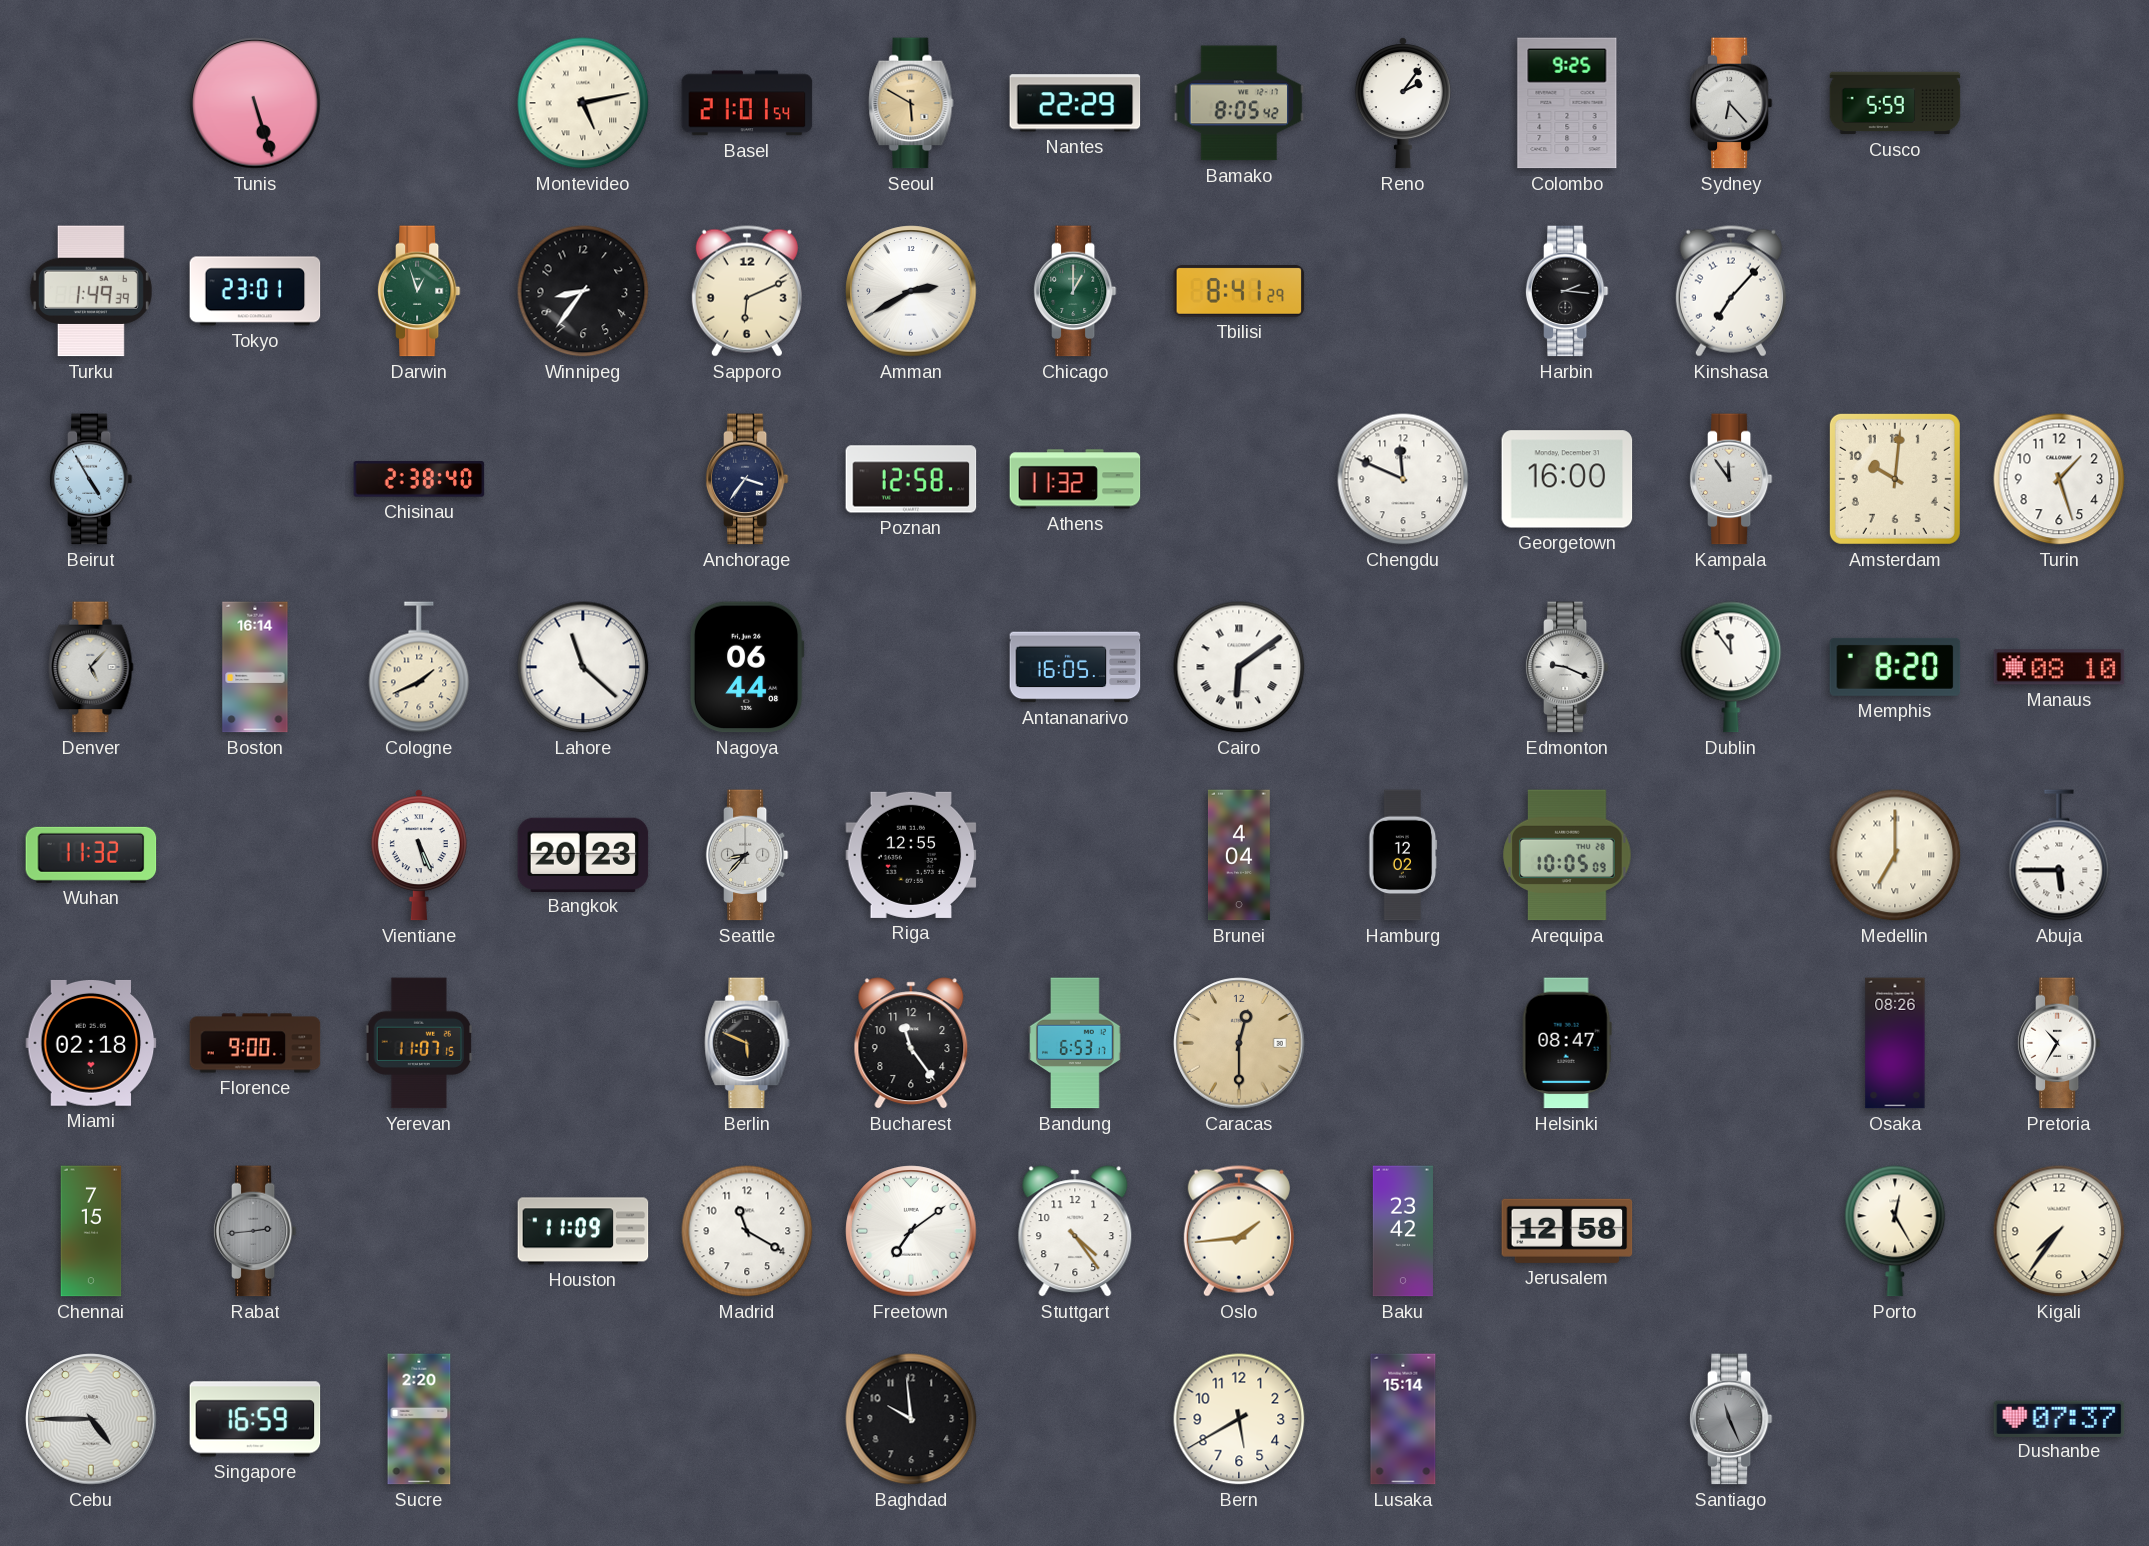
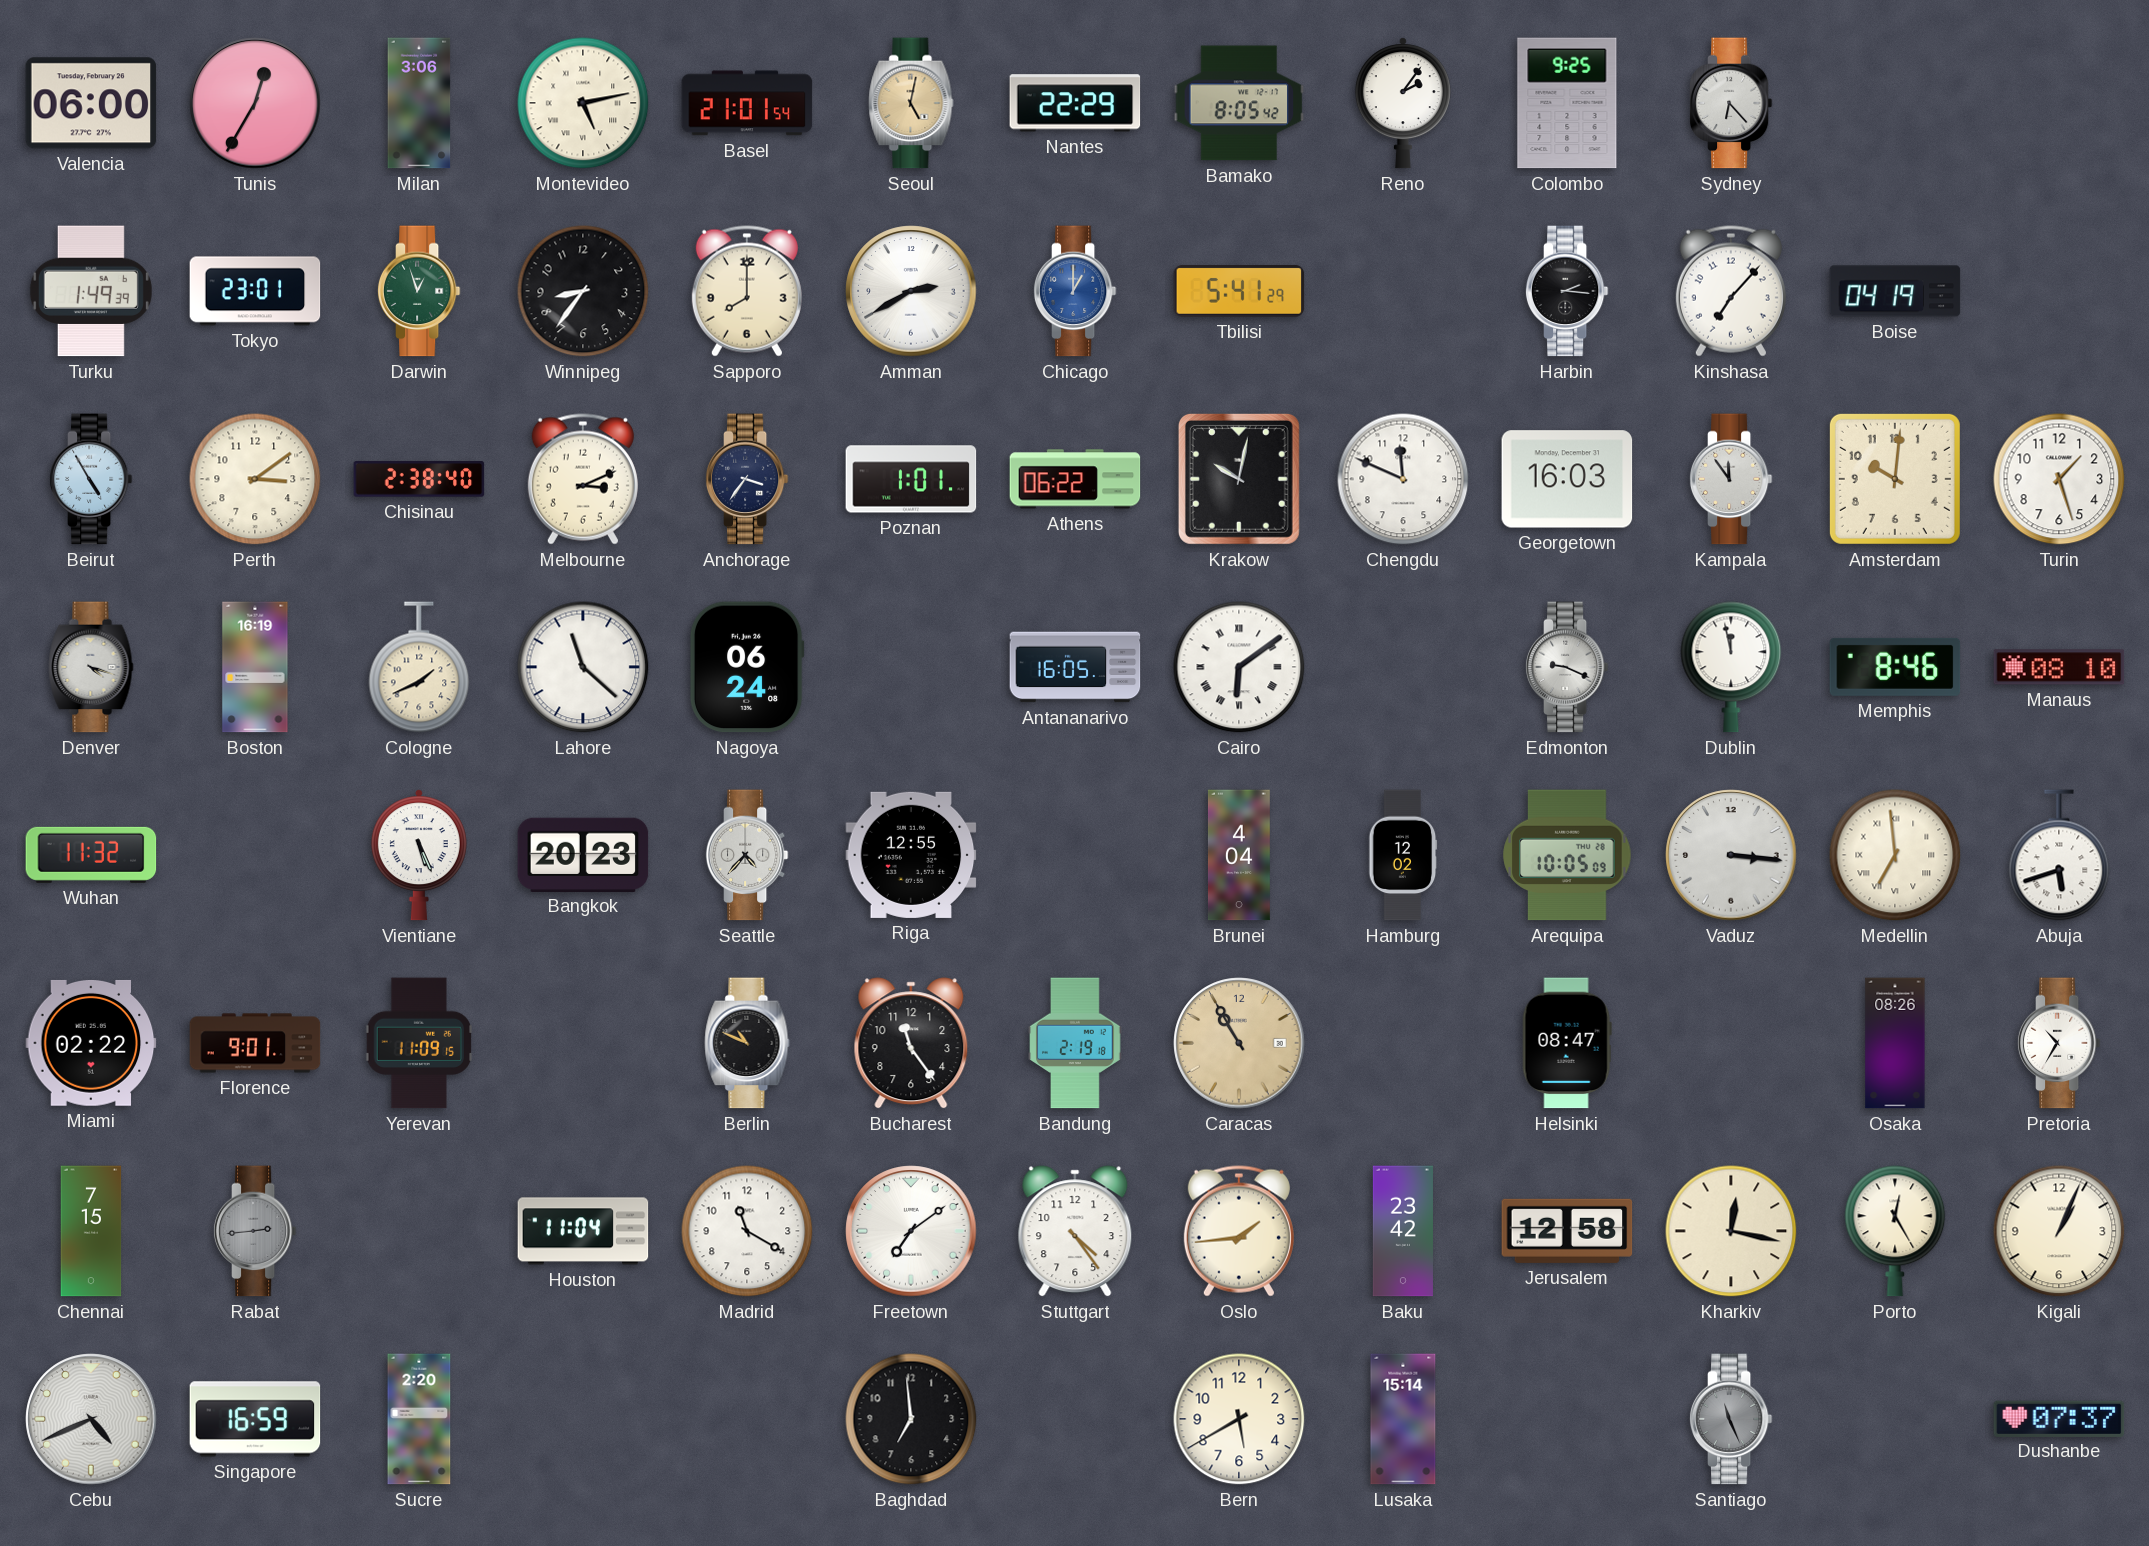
Valencia: none -> 06:00 (91, 103)
Tunis: 5:27 -> 12:35 (255, 103)
Milan: none -> 3:06 (419, 103)
Seoul: 5:50 -> 5:02 (911, 103)
Cusco: 5:59 -> none (1895, 103)
Sapporo: 6:11 -> 8:00 (747, 291)
Chicago dial: green -> blue (1075, 291)
Tbilisi: 8:41 -> 5:41 (1239, 292)
Boise: none -> 04:19 (1895, 291)
Perth: none -> 3:09 (255, 479)
Melbourne: none -> 3:11 (583, 479)
Poznan: 12:58 -> 1:01 (911, 479)
Athens: 11:32 -> 06:22 (1075, 479)
Krakow: none -> 10:02 (1239, 479)
Georgetown: 16:00 -> 16:03 (1567, 479)
Denver: 5:07 -> 4:18 (91, 667)
Boston: 16:14 -> 16:19 (255, 667)
Nagoya: 06:44 -> 06:24 (747, 667)
Dublin: 11:54 -> 11:58 (1731, 667)
Memphis: 8:20 -> 8:46 (1895, 667)
Seattle: 8:37 -> 4:37 (747, 855)
Vaduz: none -> 3:16 (1731, 855)
Medellin: 7:00 -> 6:59 (1895, 855)
Abuja: 5:45 -> 5:42 (2059, 855)
Miami: 02:18 -> 02:22 (91, 1043)
Florence: 9:00 -> 9:01 (255, 1043)
Yerevan: 11:07 -> 11:09 (418, 1043)
Berlin: 5:49 -> 10:49 (747, 1043)
Bandung: 6:53 -> 2:19 (1075, 1043)
Caracas: 12:30 -> 10:55 (1239, 1043)
Houston: 11:09 -> 11:04 (583, 1231)
Kharkiv: none -> 12:17 (1731, 1231)
Kigali: 7:36 -> 1:04 (2059, 1231)
Cebu: 4:45 -> 4:41 (91, 1419)
Baghdad: 9:59 -> 6:59 (911, 1419)
